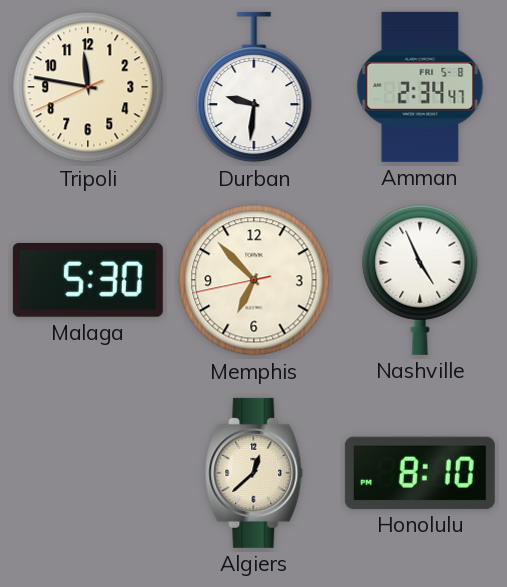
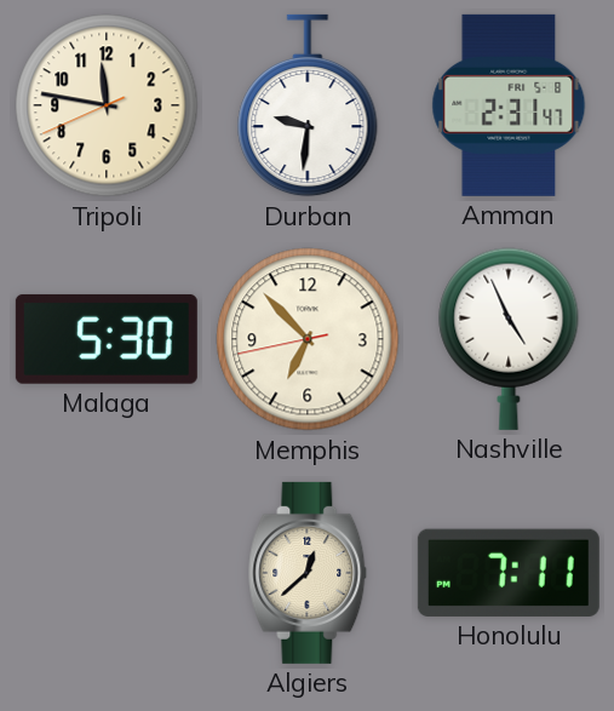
Amman: 2:34 -> 2:31 (509, 105)
Honolulu: 8:10 -> 7:11 (509, 573)
